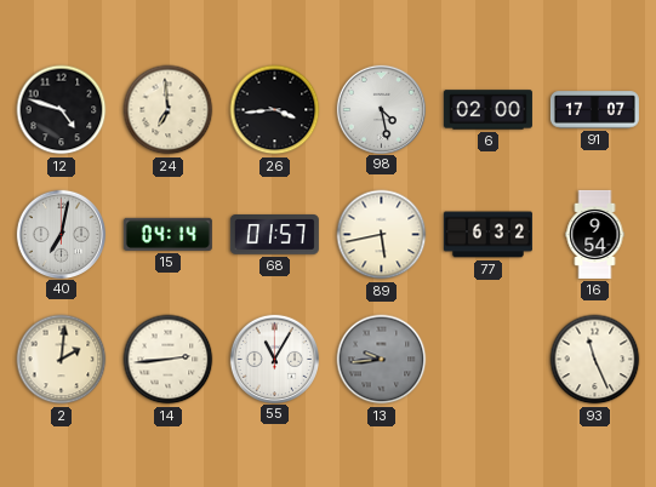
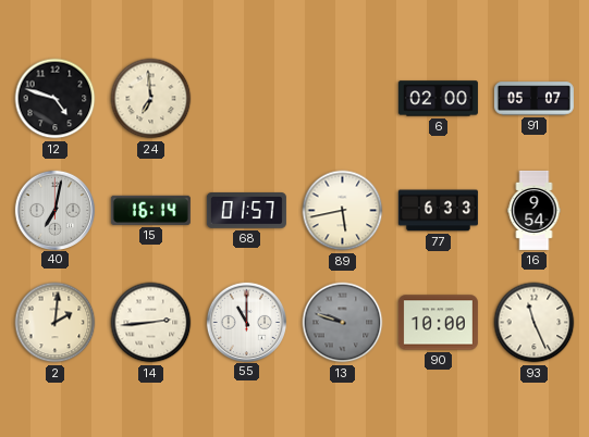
26: 3:44 -> none (275, 110)
98: 4:28 -> none (381, 109)
91: 17:07 -> 05:07 (533, 99)
15: 04:14 -> 16:14 (150, 210)
77: 6:32 -> 6:33 (438, 211)
55: 11:05 -> 11:00 (246, 322)
13: 9:44 -> 9:48 (343, 323)
90: none -> 10:00 (438, 323)
